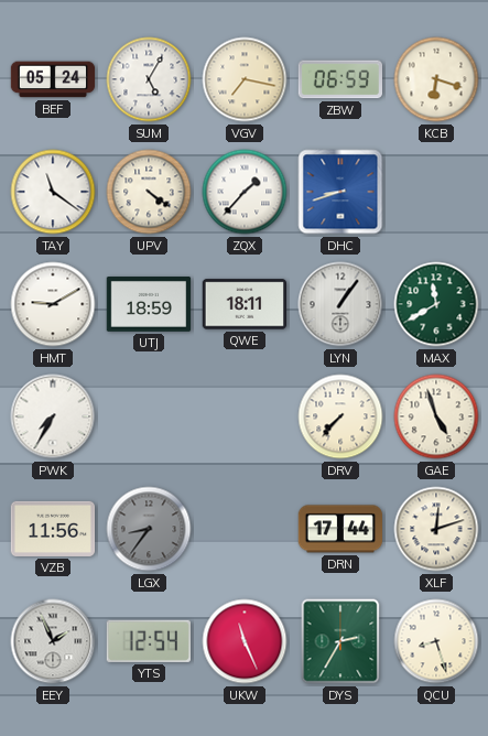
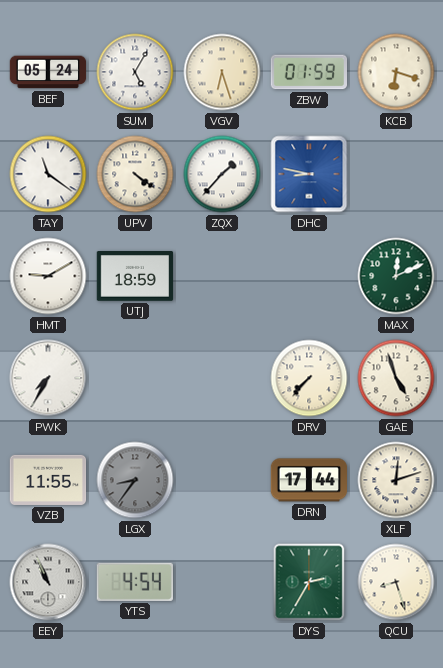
VGV: 7:17 -> 6:27 (222, 72)
ZBW: 06:59 -> 01:59 (308, 72)
DHC: 8:42 -> 8:47 (309, 174)
QWE: 18:11 -> none (245, 304)
LYN: 1:06 -> none (340, 304)
MAX: 11:40 -> 12:11 (396, 276)
VZB: 11:56 -> 11:55 (48, 480)
EEY: 1:56 -> 10:56 (48, 582)
YTS: 12:54 -> 4:54 (135, 582)
UKW: 11:26 -> none (245, 641)
